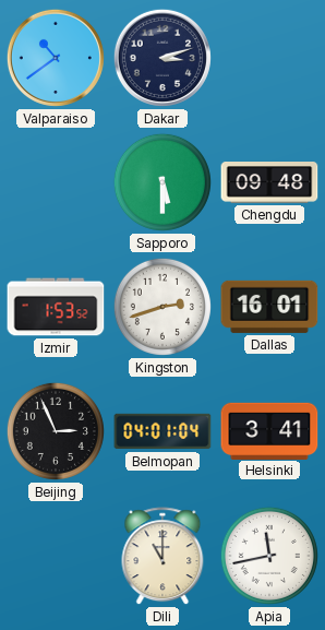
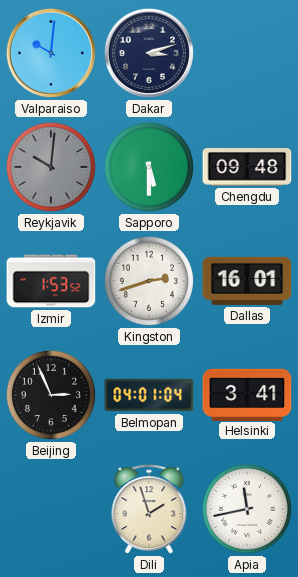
Valparaiso: 10:39 -> 10:01 (51, 53)
Reykjavik: none -> 10:01 (51, 167)
Dili: 11:00 -> 1:57 (149, 510)
